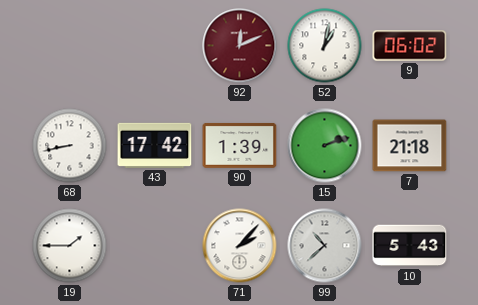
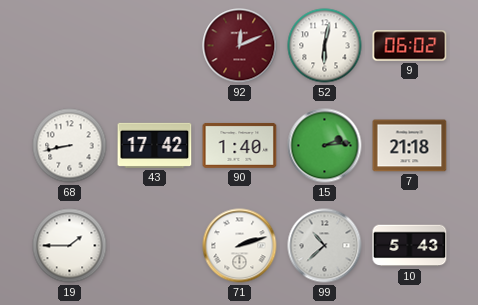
52: 1:02 -> 6:02 (325, 46)
90: 1:39 -> 1:40 (240, 146)
15: 2:12 -> 2:14 (325, 146)
71: 2:07 -> 2:12 (240, 246)
